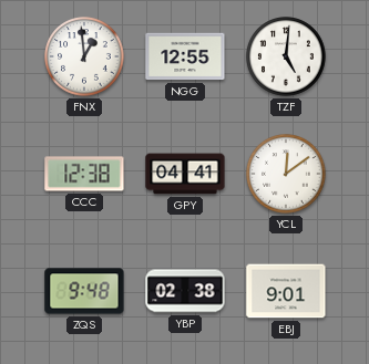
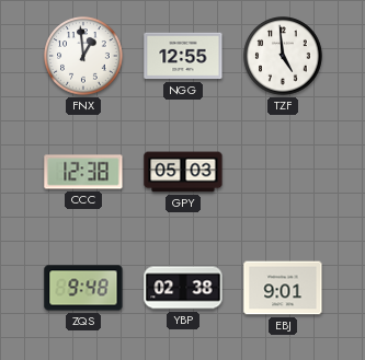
TZF: 5:01 -> 4:59 (283, 56)
GPY: 04:41 -> 05:03 (183, 172)
YCL: 12:09 -> none (286, 174)
